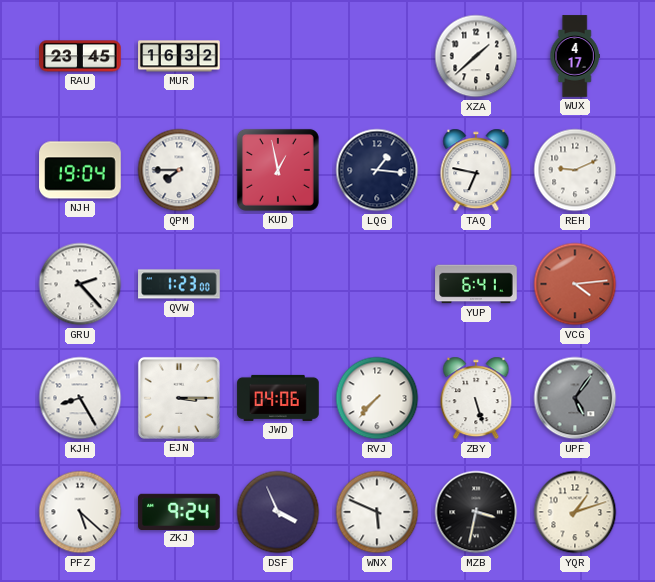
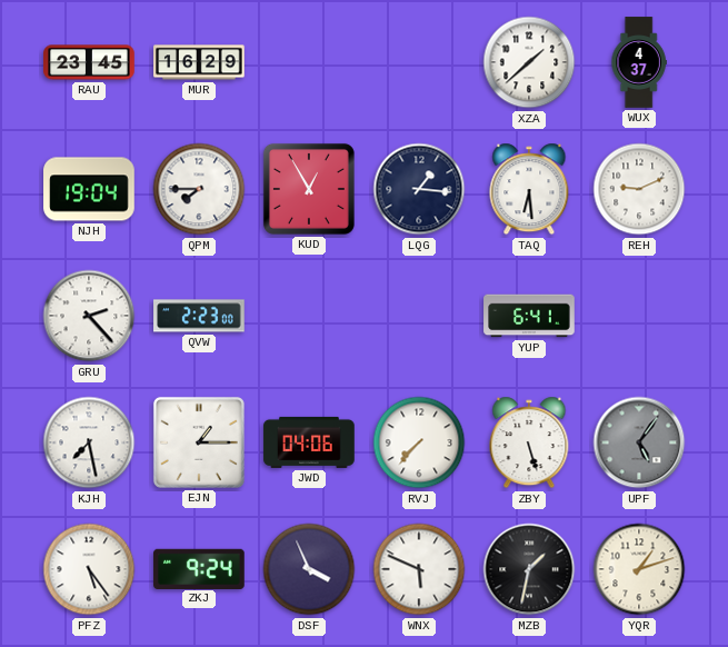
MUR: 16:32 -> 16:29 (199, 62)
WUX: 4:17 -> 4:37 (639, 62)
KUD: 12:58 -> 12:55 (309, 189)
TAQ: 6:47 -> 6:29 (529, 189)
QVW: 1:23 -> 2:23 (199, 316)
VCG: 4:14 -> none (575, 284)
KJH: 8:25 -> 7:28 (89, 442)
EJN: 3:15 -> 1:15 (199, 442)
PFZ: 5:22 -> 5:24 (89, 569)
MZB: 3:32 -> 1:32 (529, 569)
